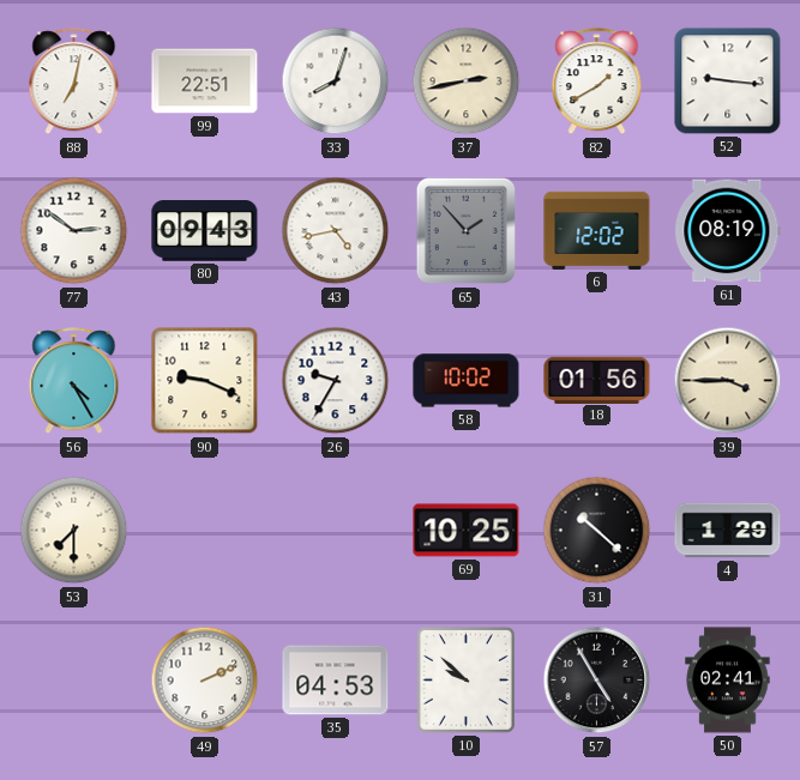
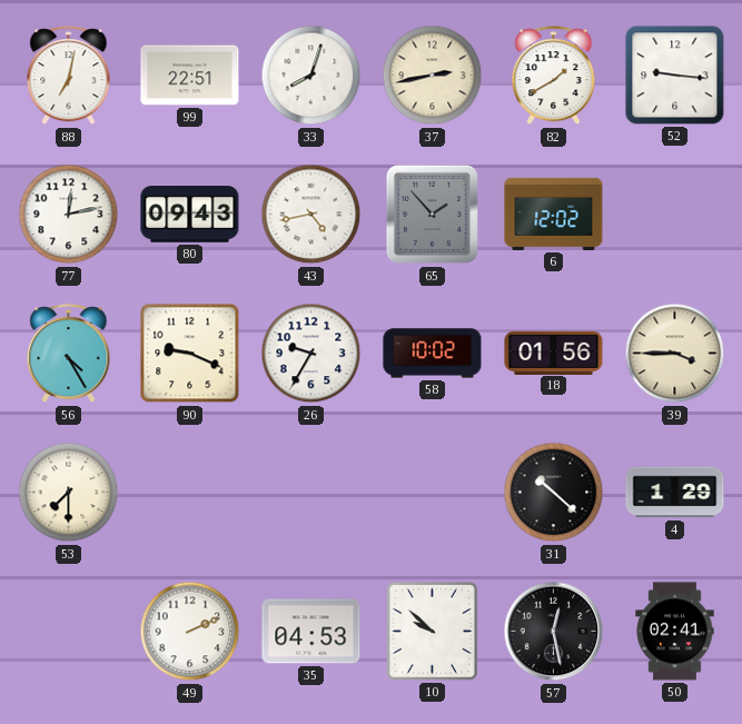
77: 2:51 -> 12:13 (69, 215)
61: 08:19 -> none (728, 231)
69: 10:25 -> none (467, 531)
57: 4:55 -> 12:28 (554, 632)
